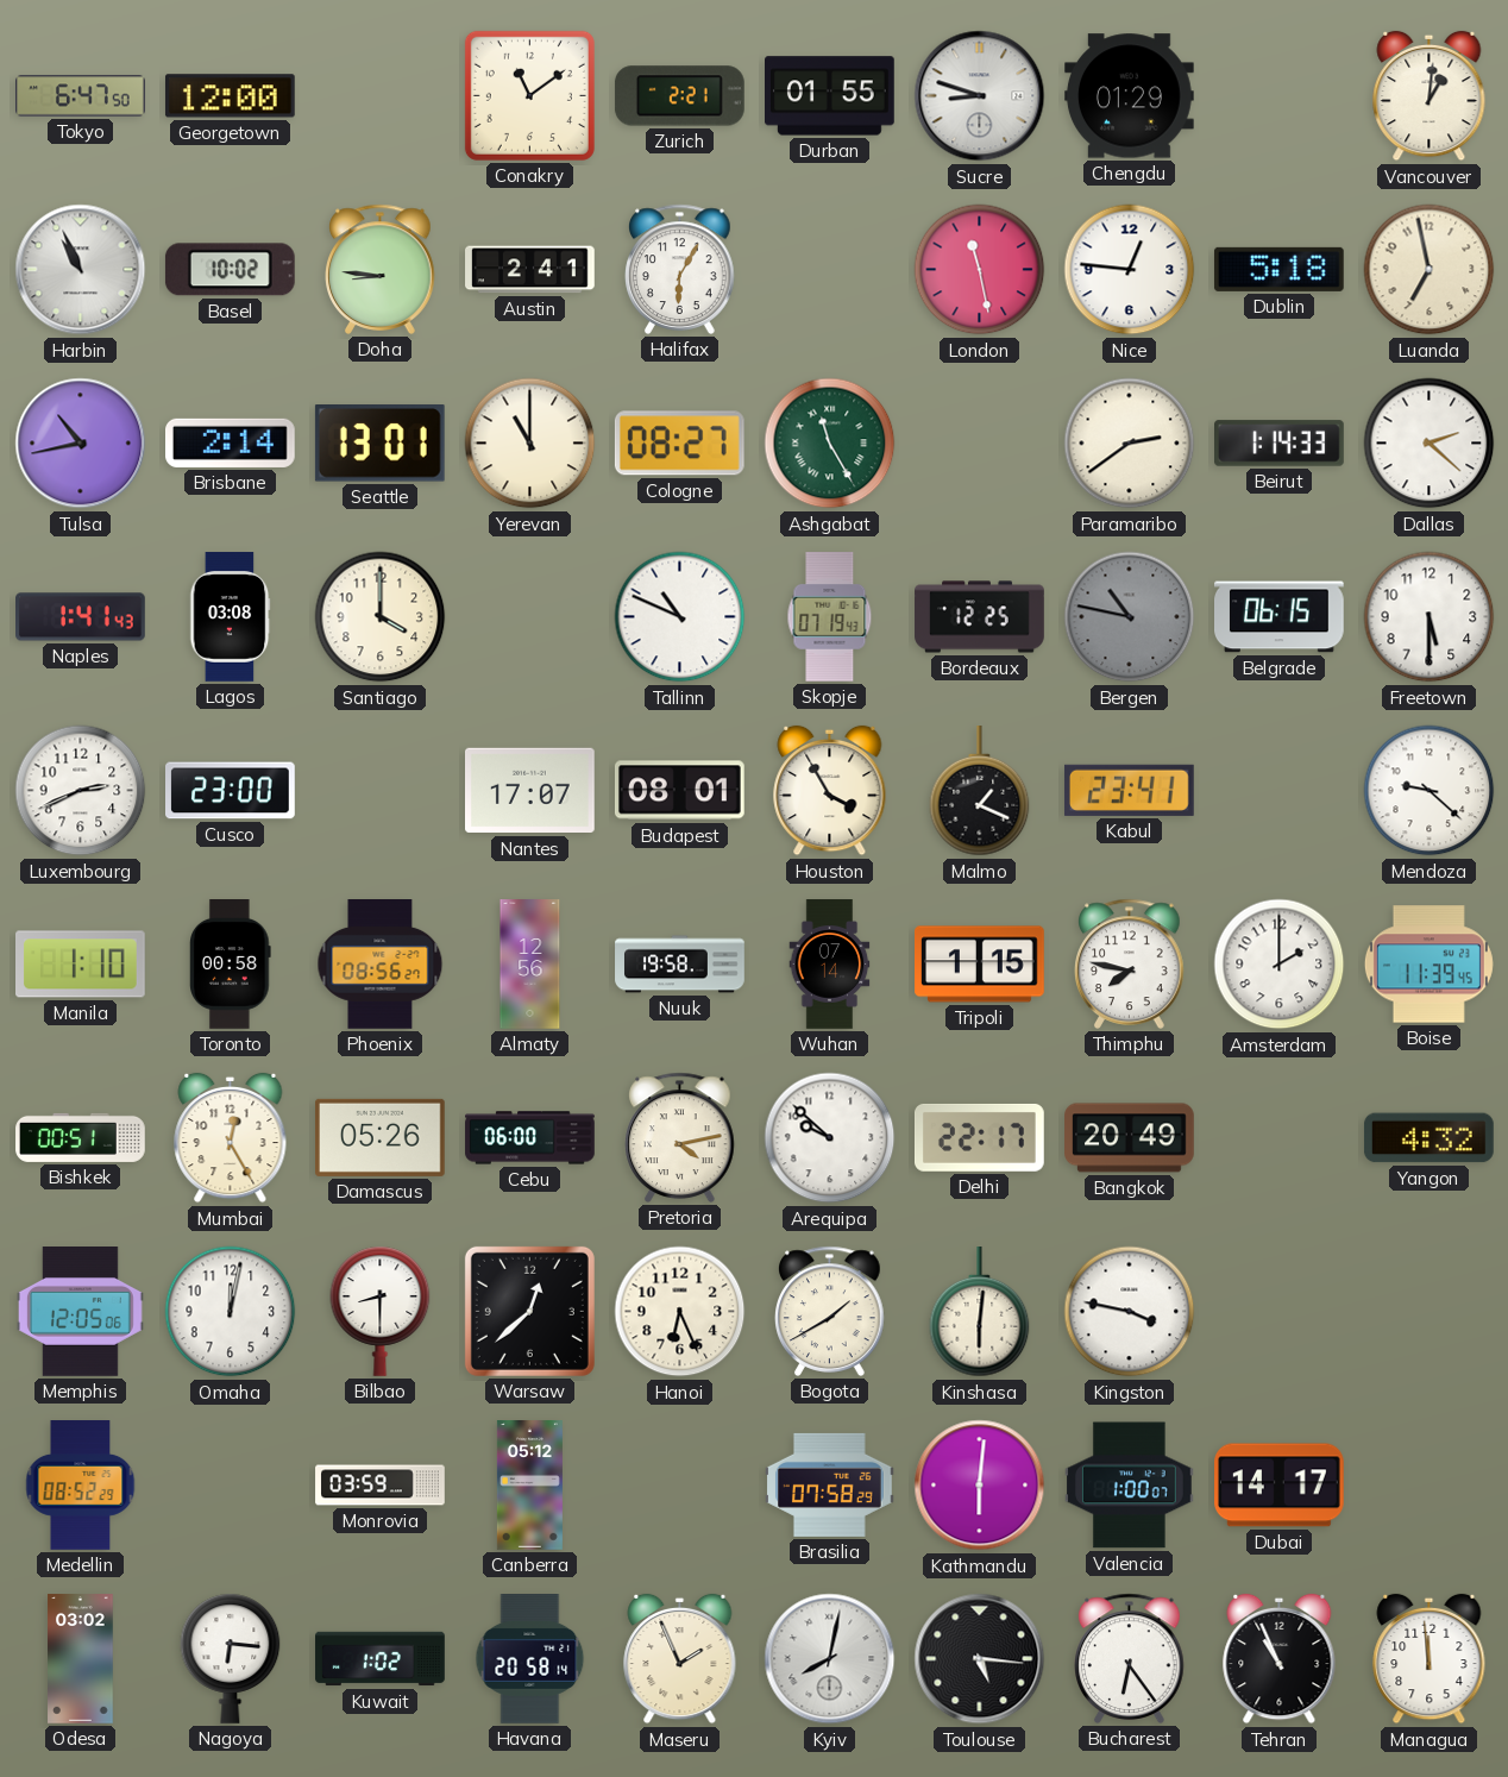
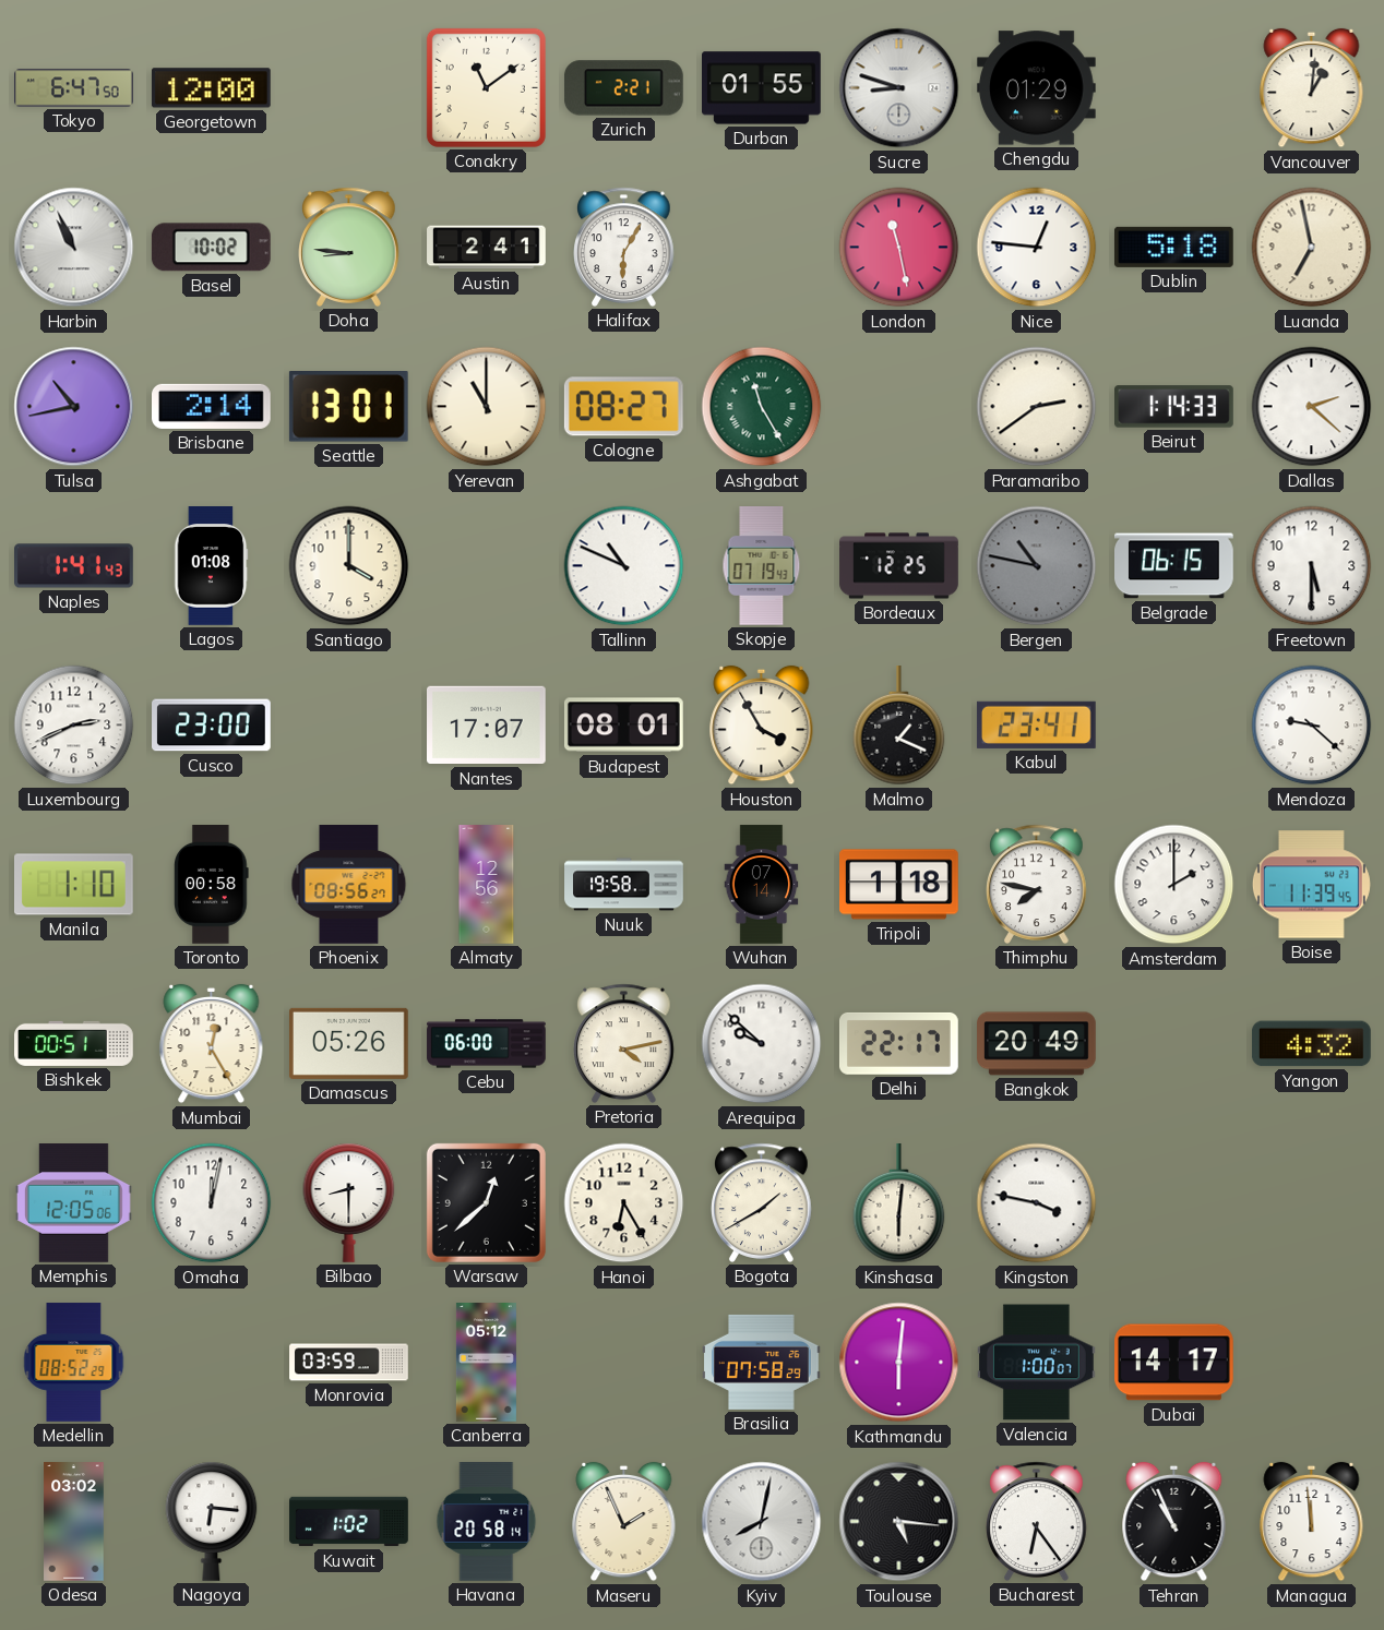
Lagos: 03:08 -> 01:08 (211, 566)
Tripoli: 1:15 -> 1:18 (899, 885)
Hanoi: 6:26 -> 6:25 (624, 1203)
